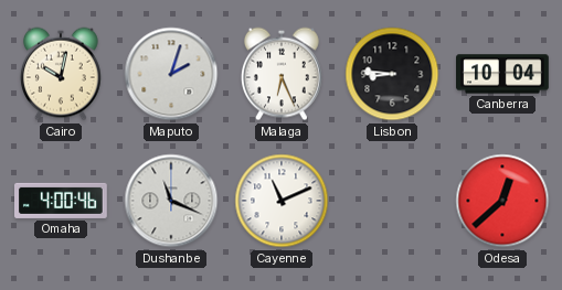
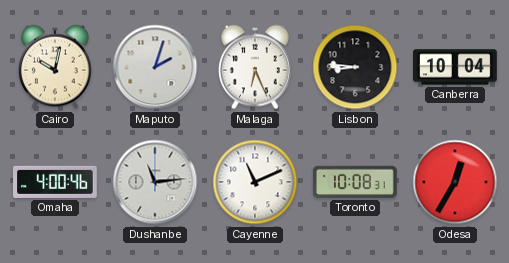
Dushanbe: 11:19 -> 11:14 (155, 182)
Toronto: none -> 10:08 (355, 182)
Odesa: 12:38 -> 12:35 (455, 182)
